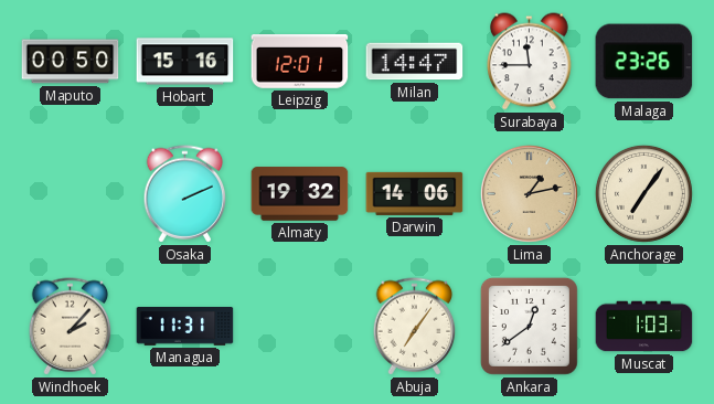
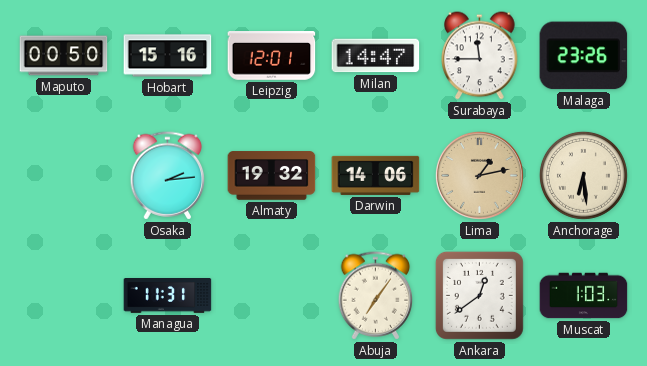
Osaka: 2:11 -> 2:14 (168, 176)
Anchorage: 7:06 -> 6:29 (583, 175)
Windhoek: 2:07 -> none (71, 327)
